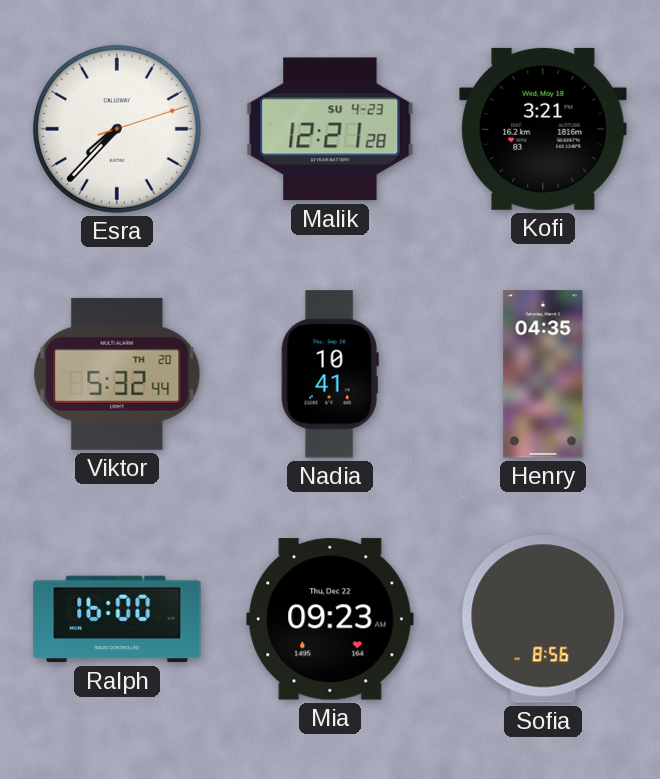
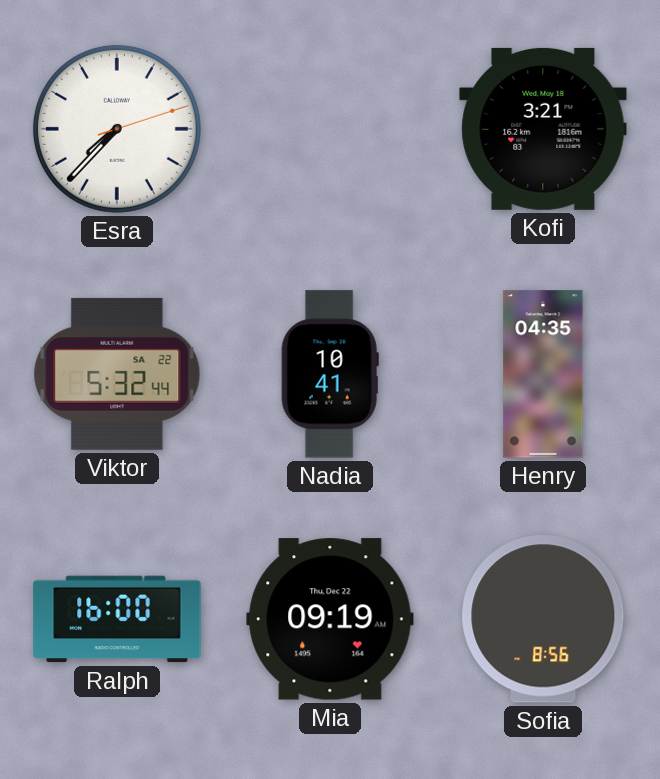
Malik: 12:21 -> none (330, 129)
Viktor date: TH 20 -> SA 22 (117, 374)
Mia: 09:23 -> 09:19 (330, 619)
